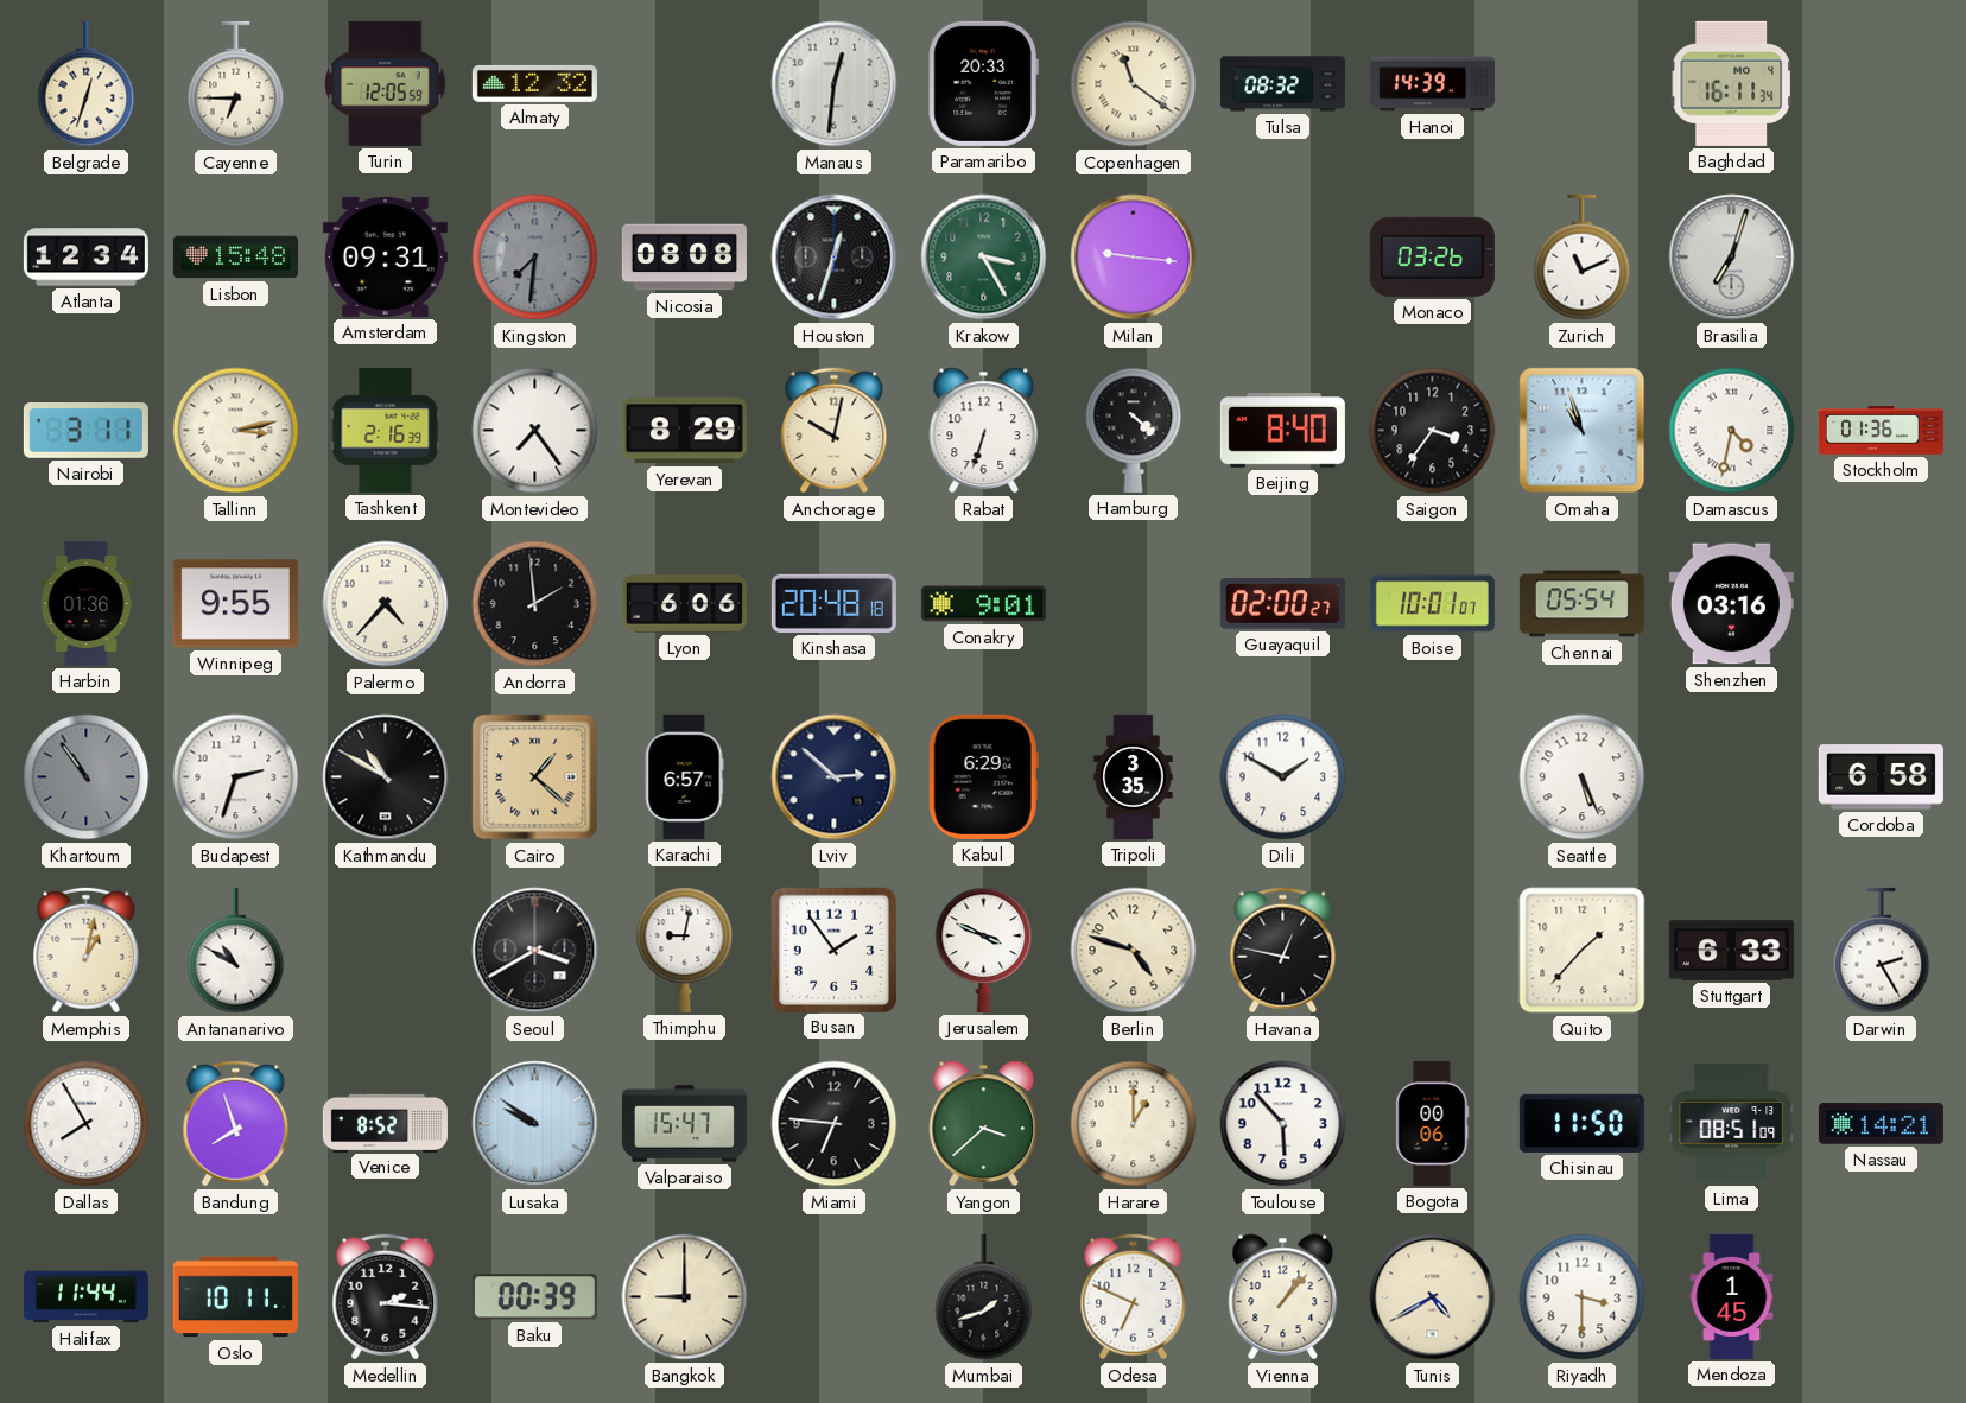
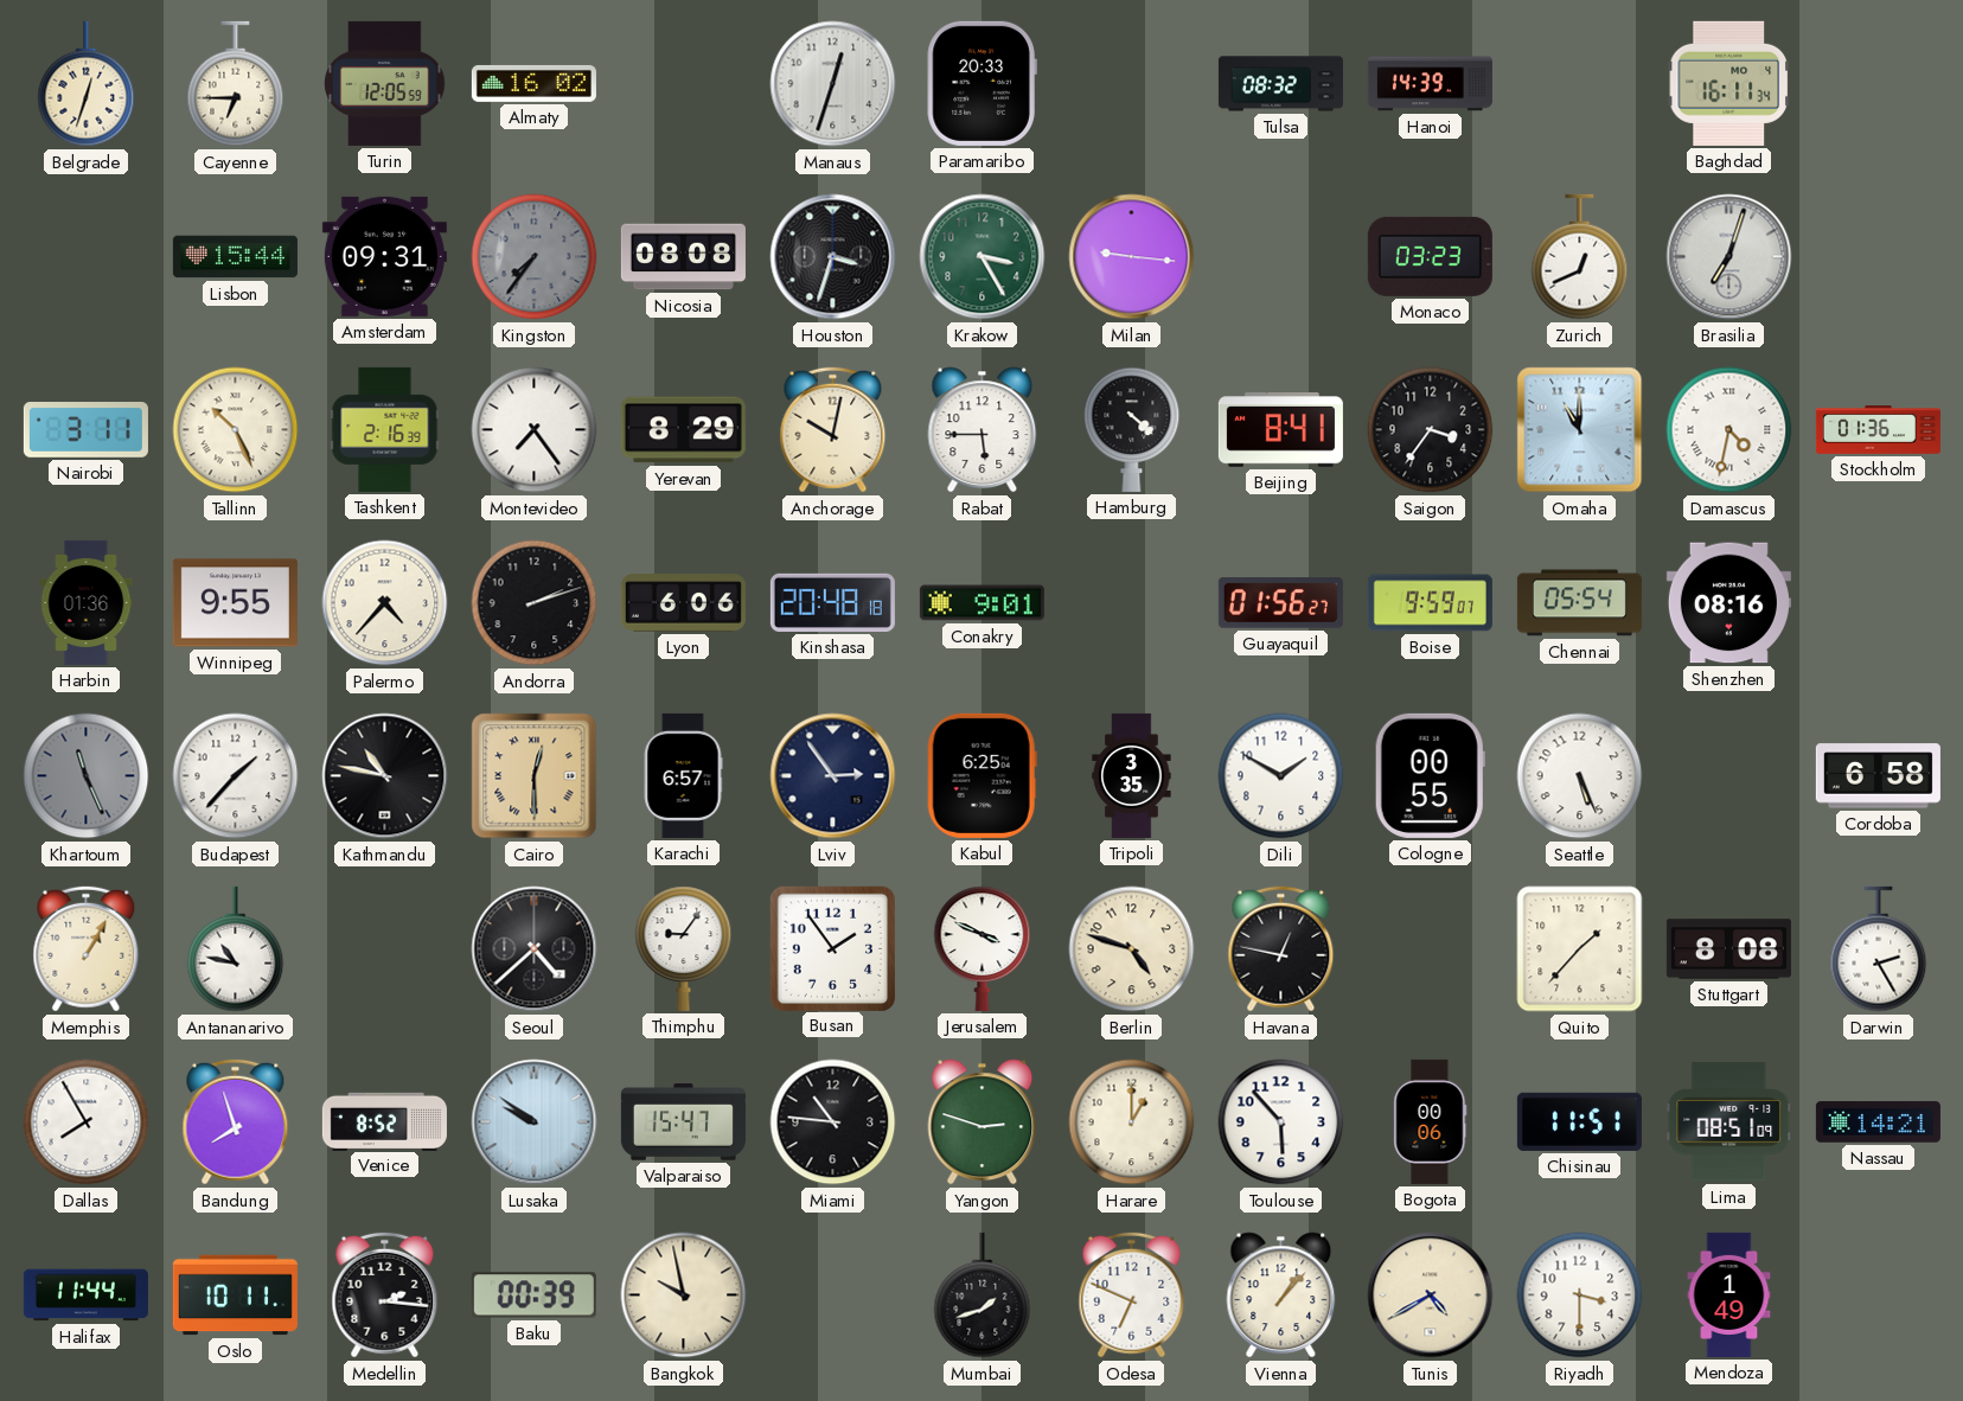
Almaty: 12:32 -> 16:02 (533, 83)
Manaus: 12:31 -> 12:33 (833, 84)
Copenhagen: 11:21 -> none (1134, 84)
Atlanta: 12:34 -> none (85, 258)
Lisbon: 15:48 -> 15:44 (235, 257)
Kingston: 7:31 -> 7:36 (535, 257)
Houston: 12:33 -> 3:33 (833, 257)
Monaco: 03:26 -> 03:23 (1430, 256)
Zurich: 11:11 -> 12:41 (1580, 257)
Tallinn: 3:13 -> 10:26 (236, 430)
Rabat: 6:33 -> 5:45 (983, 430)
Beijing: 8:40 -> 8:41 (1280, 430)
Omaha: 10:57 -> 11:00 (1580, 430)
Andorra: 1:59 -> 2:12 (535, 603)
Guayaquil: 02:00 -> 01:56 (1280, 603)
Boise: 10:01 -> 9:59 (1430, 603)
Shenzhen: 03:16 -> 08:16 (1728, 603)
Khartoum: 10:54 -> 11:26 (87, 776)
Budapest: 2:33 -> 1:37 (236, 776)
Kathmandu: 10:50 -> 10:47 (385, 776)
Cairo: 1:22 -> 12:30 (535, 776)
Lviv: 2:52 -> 2:54 (833, 776)
Kabul: 6:29 -> 6:25 (981, 775)
Cologne: none -> 00:55 (1430, 775)
Memphis: 1:02 -> 1:05 (87, 949)
Antananarivo: 10:50 -> 10:47 (236, 949)
Seoul: 3:40 -> 4:38 (535, 949)
Thimphu: 9:02 -> 9:06 (684, 948)
Stuttgart: 6:33 -> 8:08 (1728, 949)
Miami: 6:46 -> 10:46 (833, 1122)
Yangon: 3:38 -> 2:48 (983, 1122)
Chisinau: 11:50 -> 11:51 (1579, 1121)
Bangkok: 9:00 -> 9:58 (684, 1296)
Mendoza: 1:45 -> 1:49 (1729, 1294)
